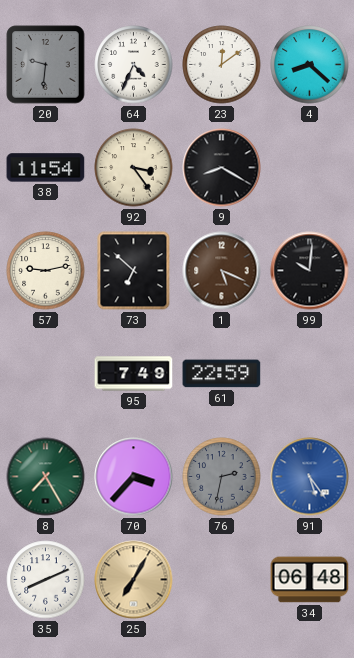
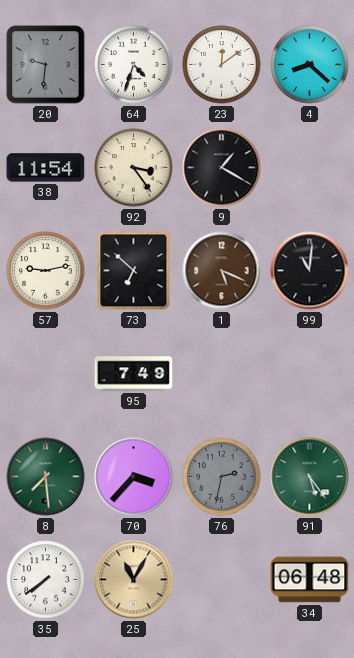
64: 4:34 -> 4:33 (134, 65)
9: 8:20 -> 1:20 (222, 168)
99: 10:01 -> 11:01 (310, 271)
61: 22:59 -> none (222, 374)
8: 7:25 -> 7:29 (46, 477)
91 dial: blue -> green (310, 477)
35: 8:11 -> 7:39 (46, 580)
25: 7:05 -> 11:05 (134, 580)
